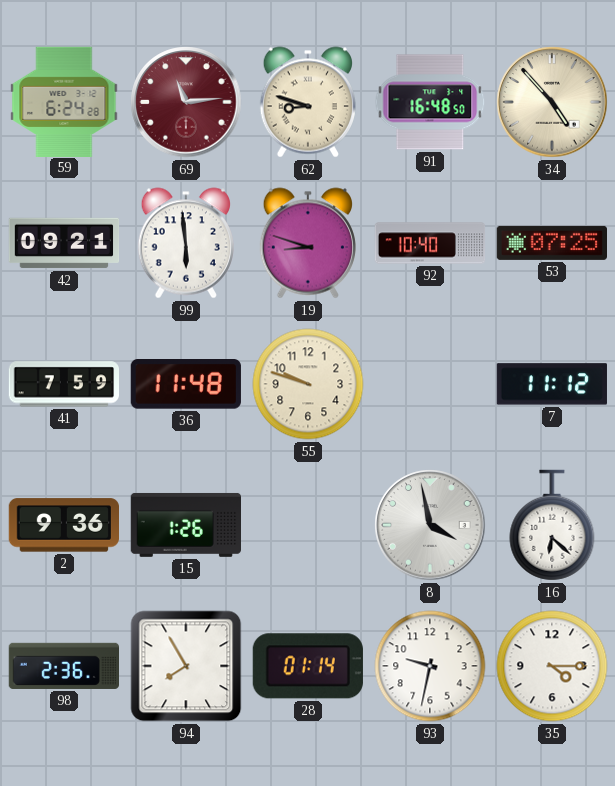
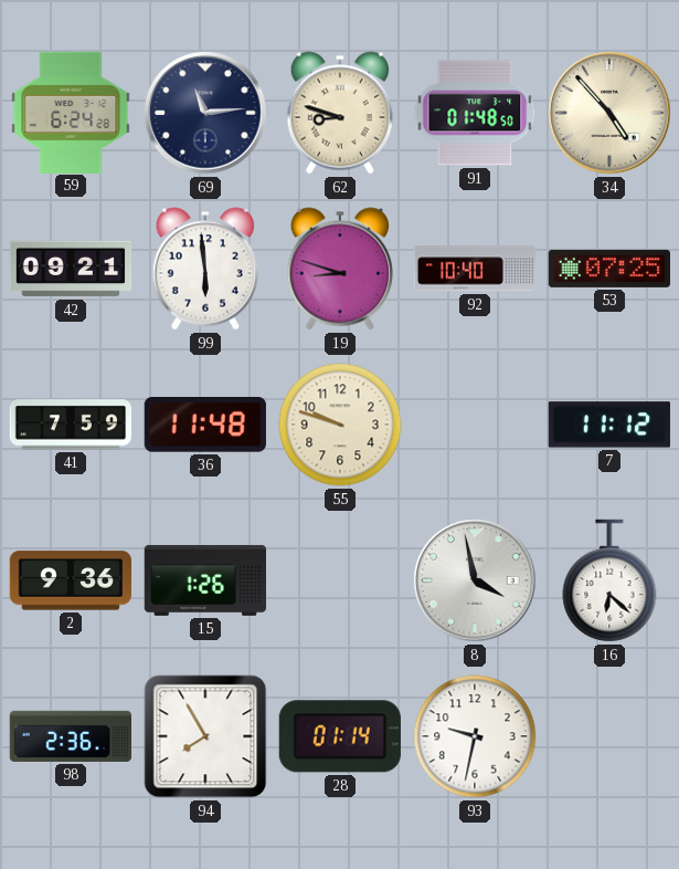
69 dial: burgundy -> navy (205, 113)
91: 16:48 -> 01:48 (475, 113)
35: 4:15 -> none (552, 666)
